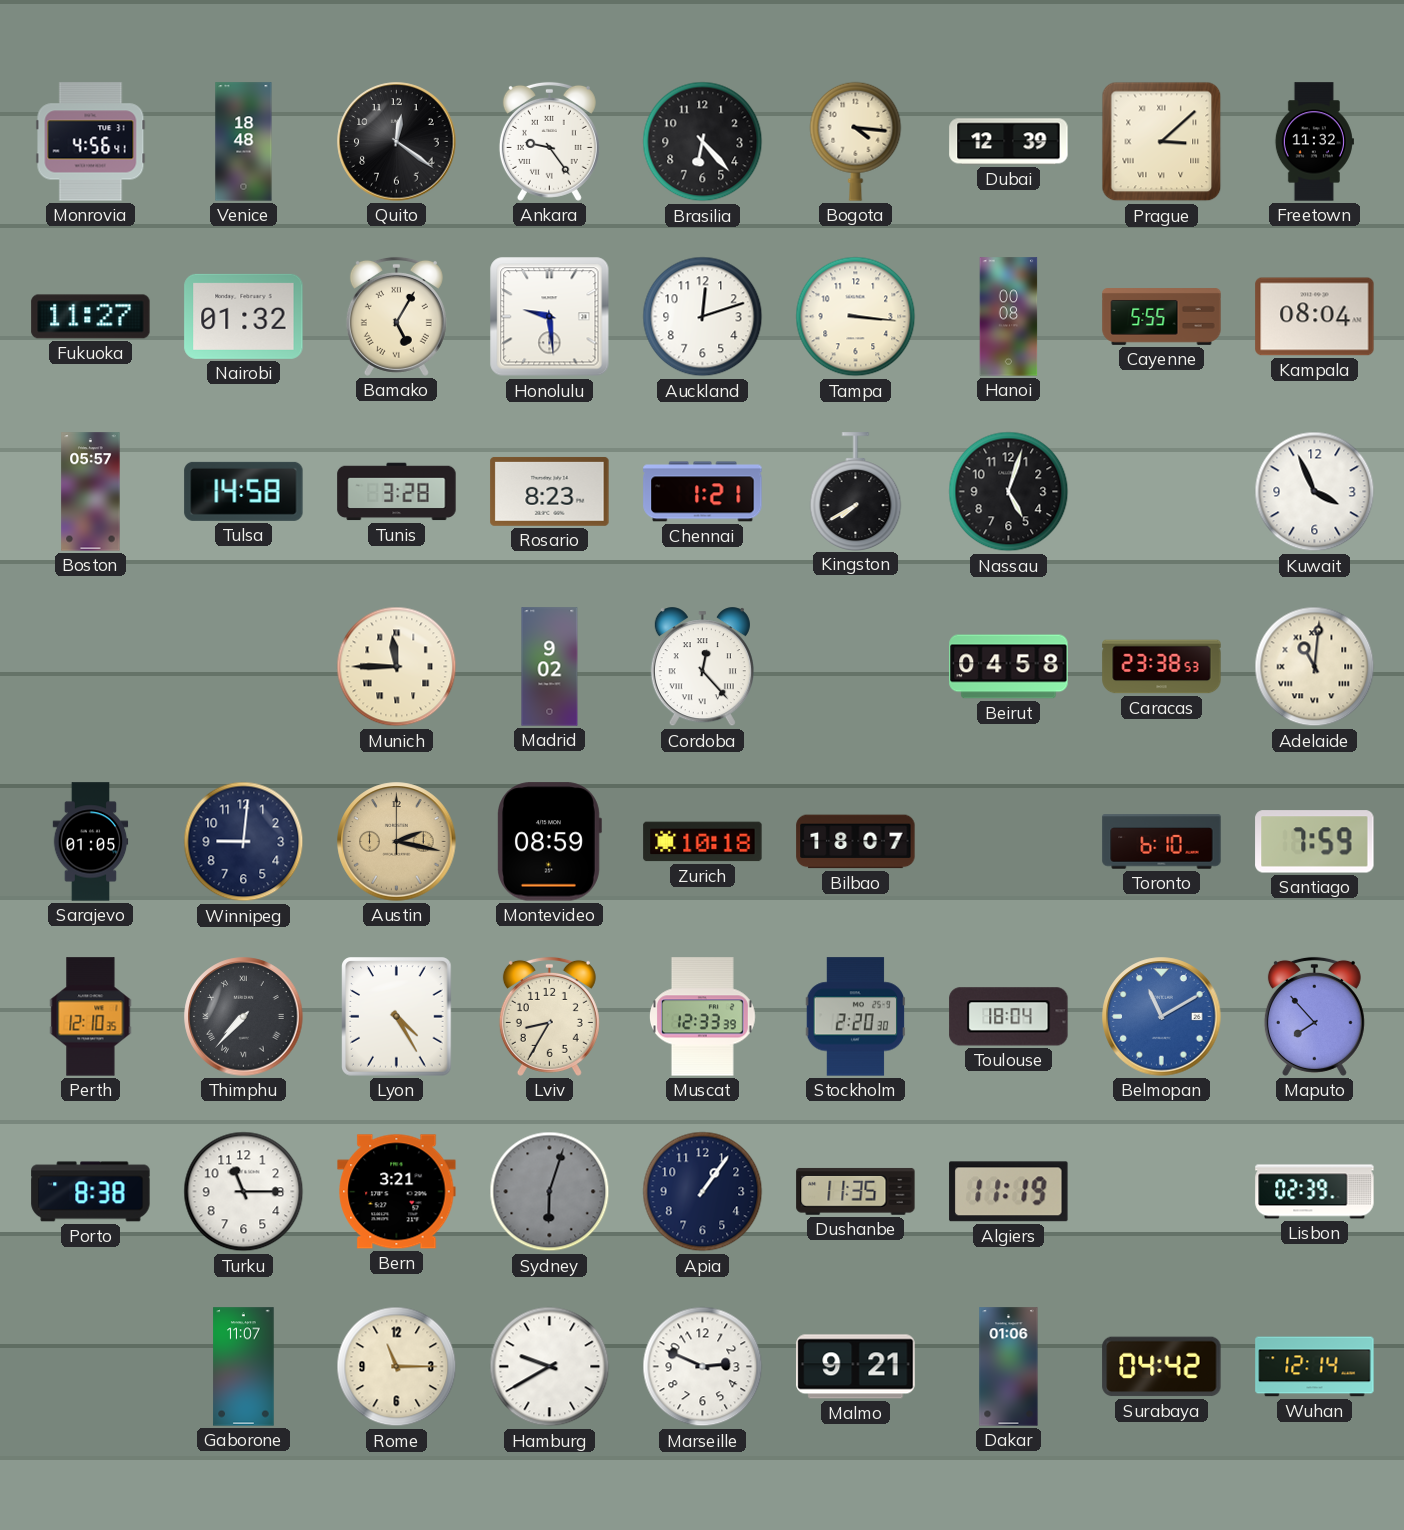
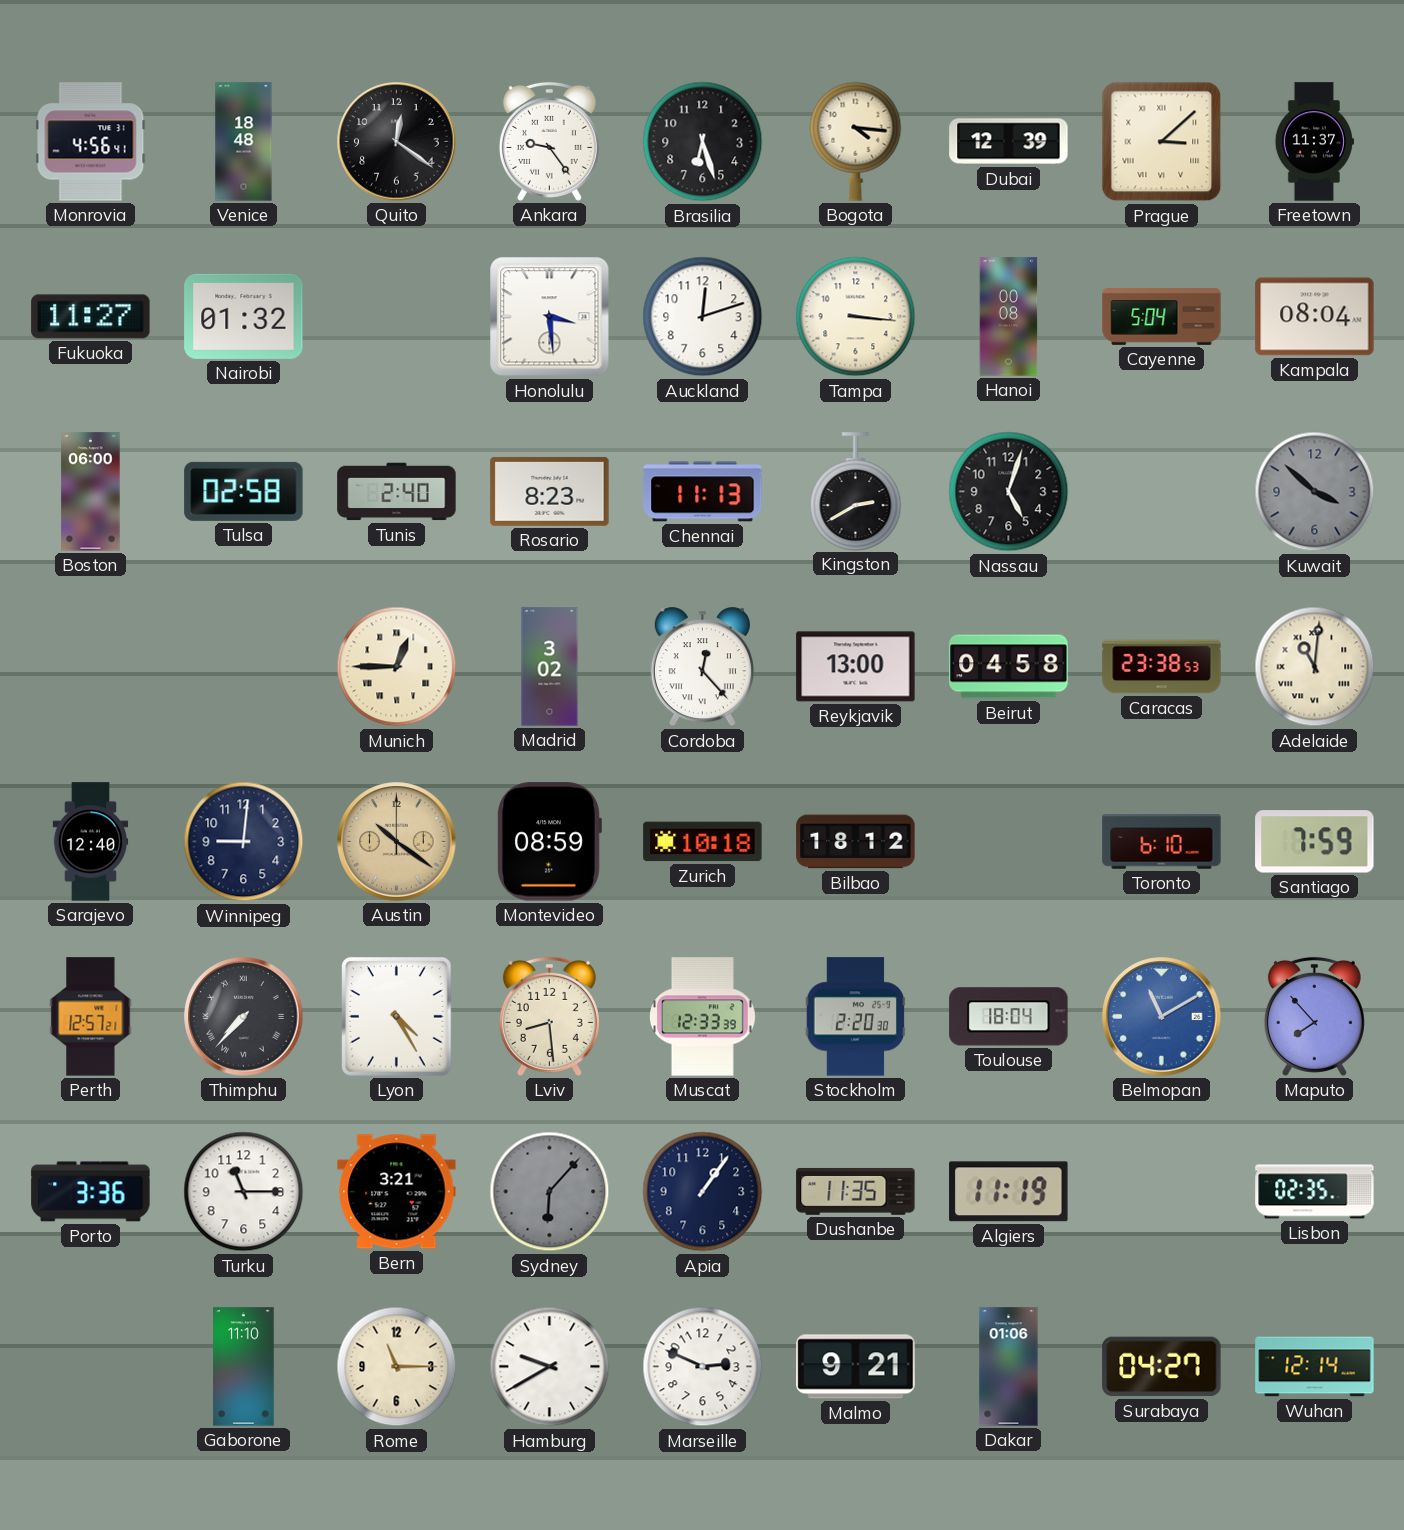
Brasilia: 6:23 -> 6:27 (703, 142)
Freetown: 11:32 -> 11:37 (1314, 142)
Bamako: 5:05 -> none (396, 316)
Honolulu: 9:29 -> 3:29 (550, 317)
Cayenne: 5:55 -> 5:04 (1162, 317)
Boston: 05:57 -> 06:00 (91, 492)
Tulsa: 14:58 -> 02:58 (244, 491)
Tunis: 3:28 -> 2:40 (397, 492)
Chennai: 1:21 -> 11:13 (703, 492)
Kingston: 7:40 -> 2:40 (856, 491)
Kuwait: 3:56 -> 3:52 (1315, 492)
Kuwait dial: white -> grey (1315, 492)
Munich: 11:45 -> 12:45 (397, 667)
Madrid: 9:02 -> 3:02 (550, 667)
Reykjavik: none -> 13:00 (856, 667)
Sarajevo: 01:05 -> 12:40 (91, 842)
Austin: 2:17 -> 10:21 (397, 842)
Bilbao: 18:07 -> 18:12 (856, 842)
Perth: 12:10 -> 12:57 (91, 1017)
Lviv: 8:35 -> 8:29 (549, 1016)
Porto: 8:38 -> 3:36 (91, 1192)
Sydney: 6:03 -> 6:07 (550, 1192)
Lisbon: 02:39 -> 02:35 (1315, 1192)
Gaborone: 11:07 -> 11:10 (244, 1367)
Surabaya: 04:42 -> 04:27 (1162, 1367)
